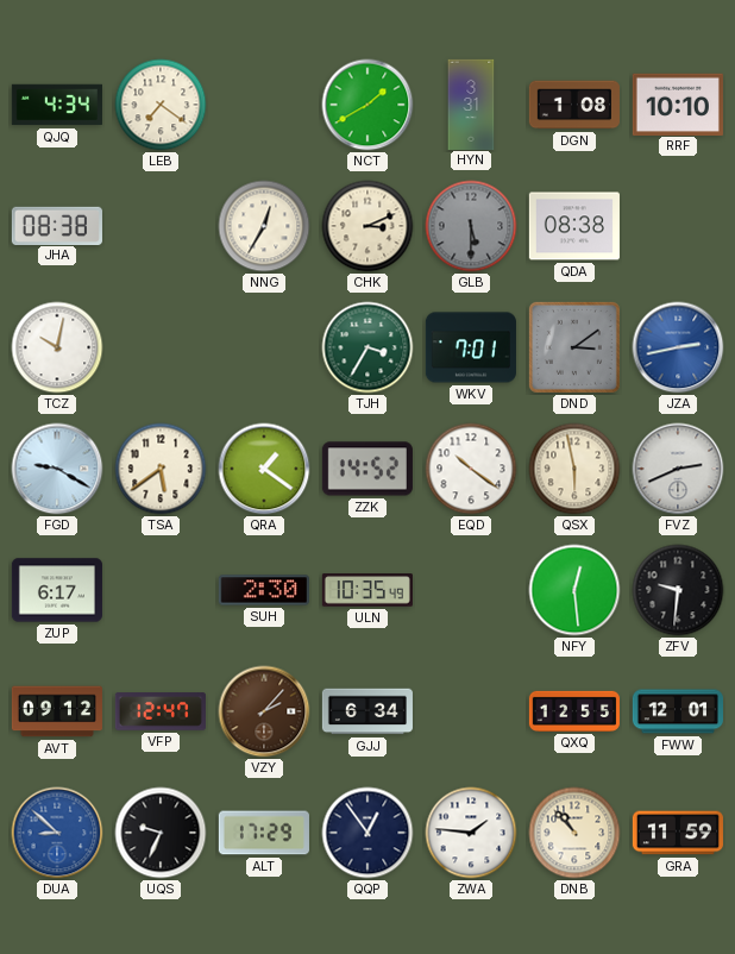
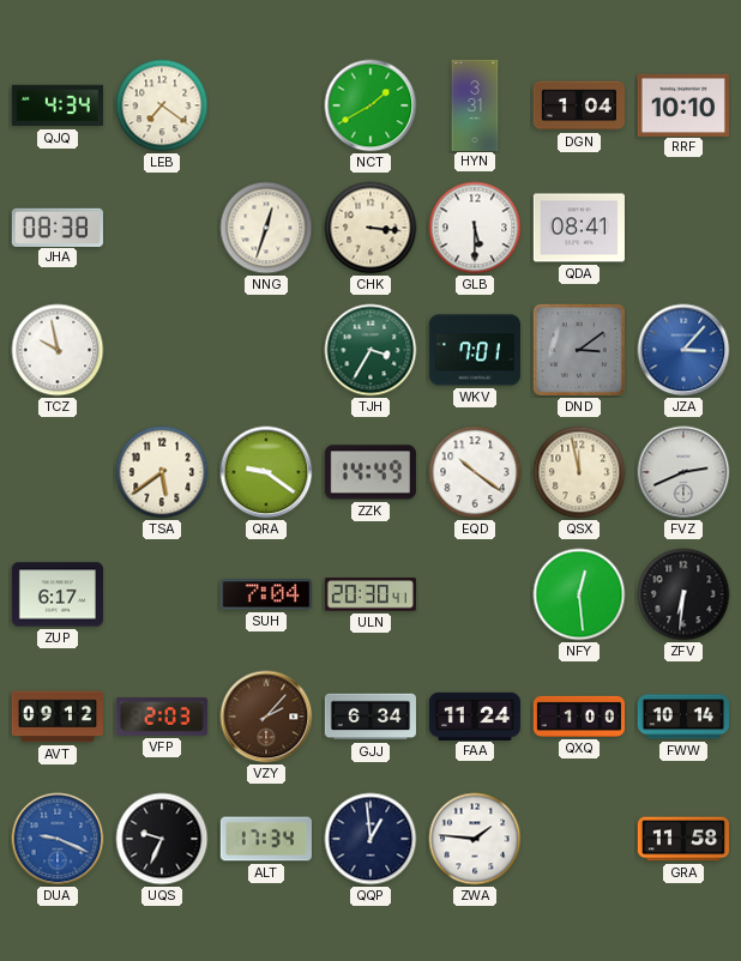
DGN: 1:08 -> 1:04 (579, 105)
NNG: 12:35 -> 12:33 (266, 228)
CHK: 3:11 -> 3:16 (370, 228)
GLB dial: grey -> white (475, 228)
QDA: 08:38 -> 08:41 (579, 228)
TCZ: 10:02 -> 9:58 (58, 350)
JZA: 2:43 -> 3:07 (683, 350)
FGD: 9:20 -> none (57, 469)
QRA: 1:21 -> 9:21 (266, 472)
ZZK: 14:52 -> 14:49 (370, 472)
QSX: 5:58 -> 11:58 (579, 472)
SUH: 2:30 -> 7:04 (266, 594)
ULN: 10:35 -> 20:30 (370, 594)
ZFV: 9:31 -> 6:31 (683, 594)
VFP: 12:47 -> 2:03 (162, 717)
FAA: none -> 11:24 (475, 715)
QXQ: 12:55 -> 1:00 (579, 717)
FWW: 12:01 -> 10:14 (682, 717)
DUA: 8:52 -> 9:19 (58, 839)
ALT: 17:29 -> 17:34 (266, 839)
QQP: 12:54 -> 12:59 (370, 839)
DNB: 10:53 -> none (574, 833)
GRA: 11:59 -> 11:58 (683, 839)
